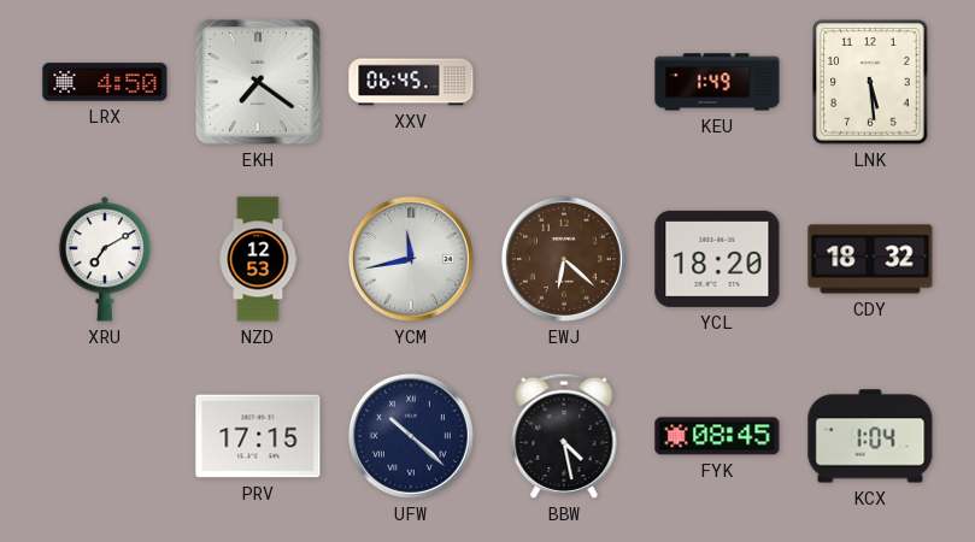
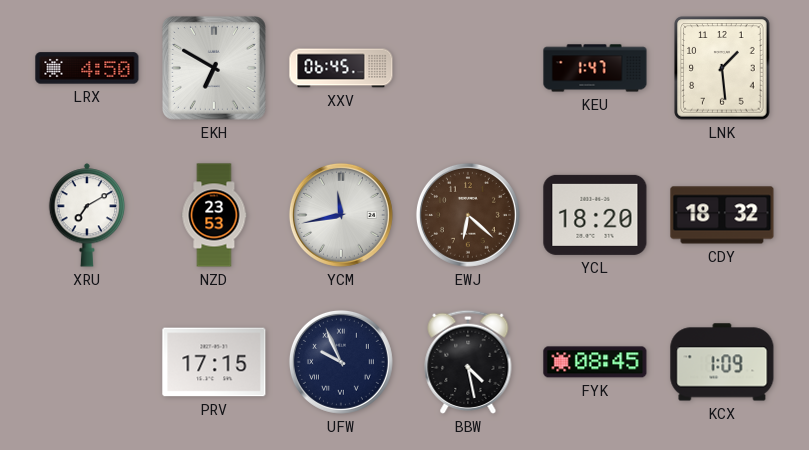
EKH: 7:21 -> 6:50 (214, 68)
KEU: 1:49 -> 1:47 (595, 68)
LNK: 5:29 -> 1:29 (722, 68)
NZD: 12:53 -> 23:53 (214, 215)
UFW: 10:22 -> 9:56 (341, 362)
KCX: 1:04 -> 1:09 (722, 362)
